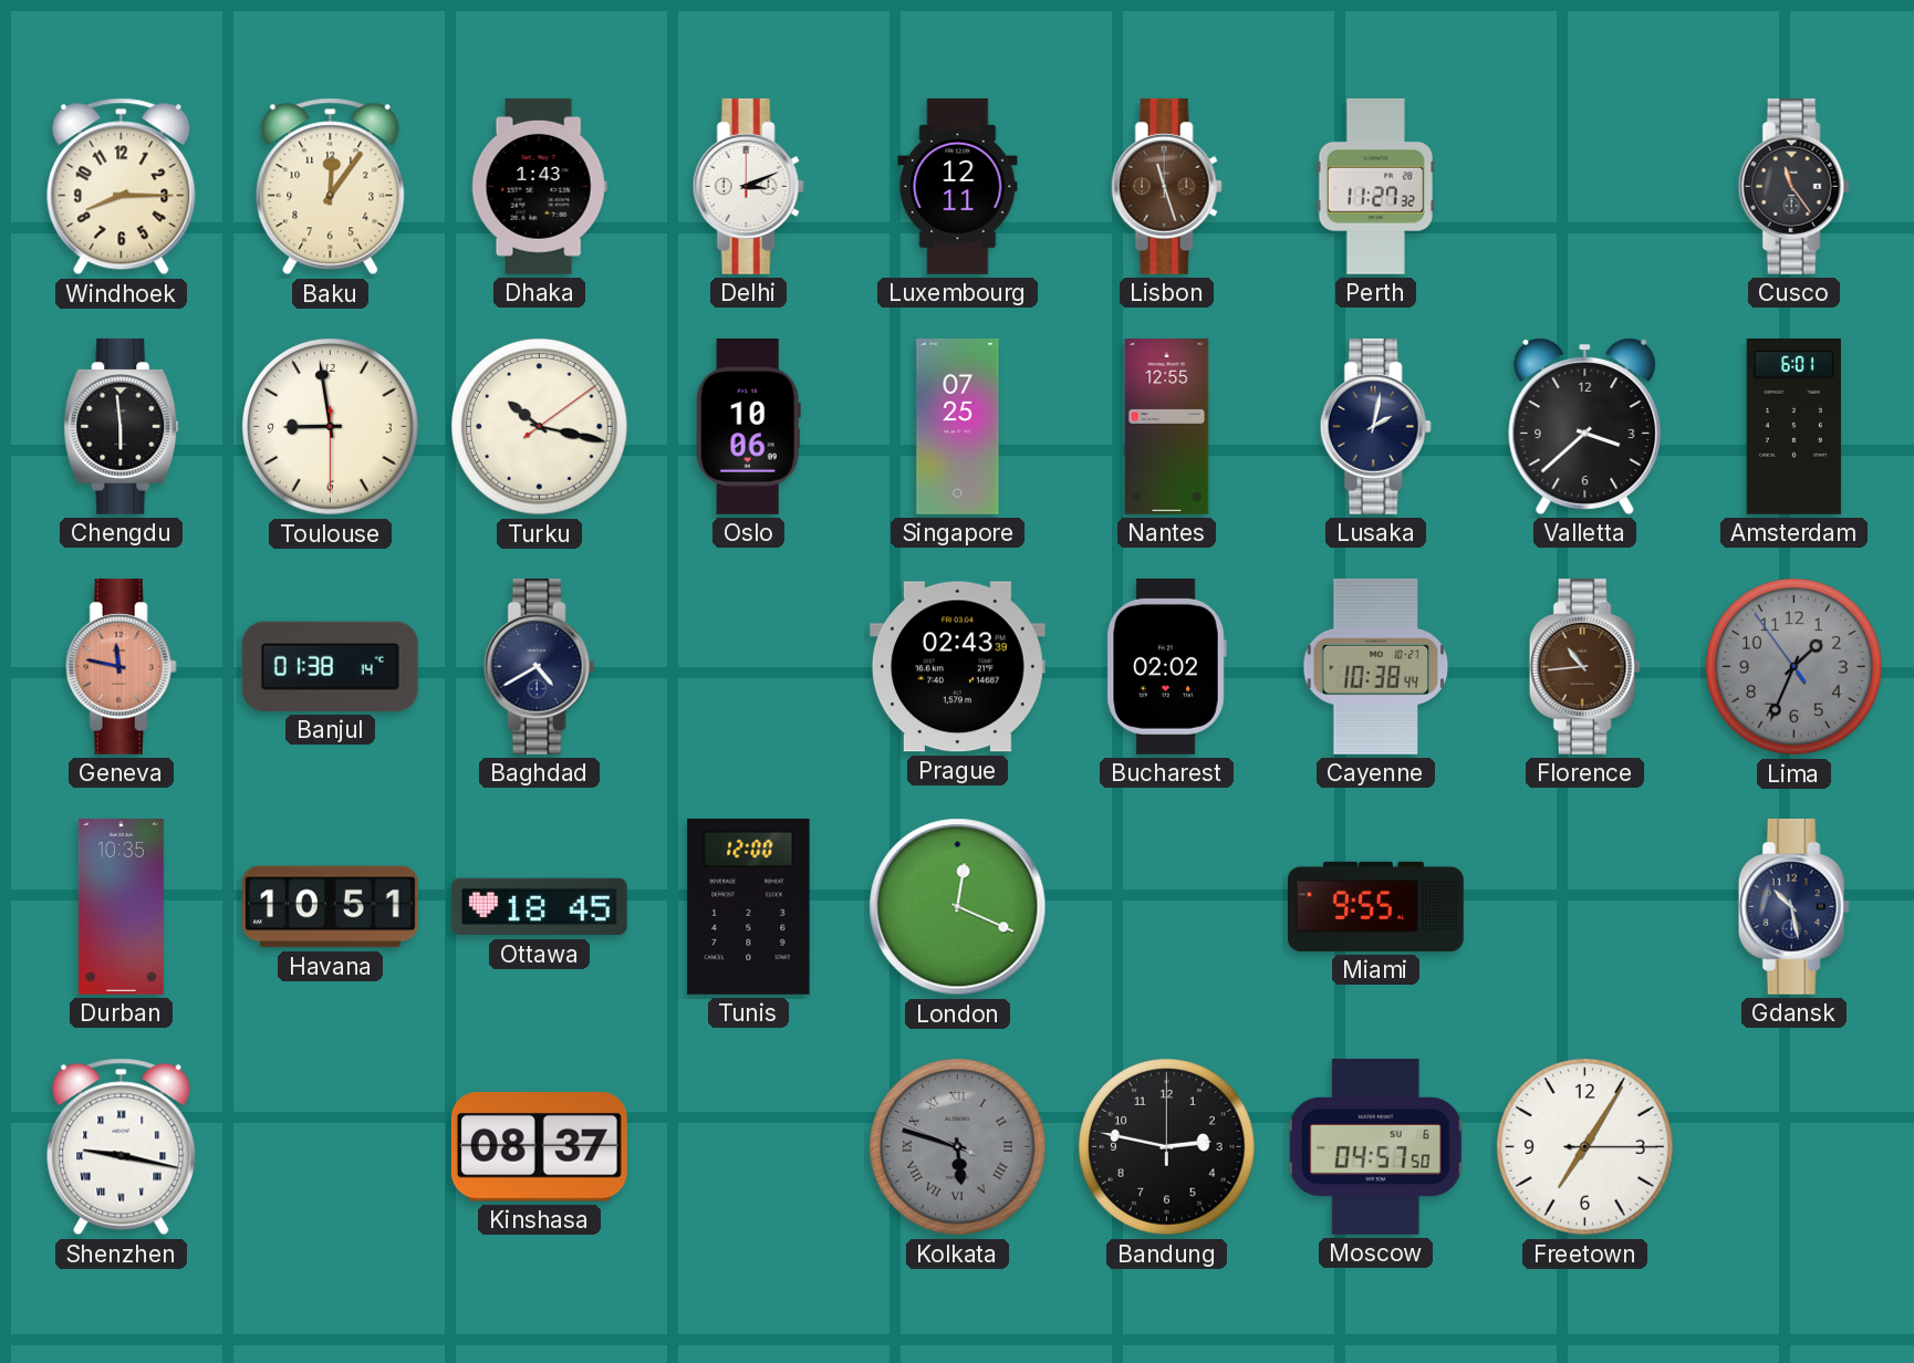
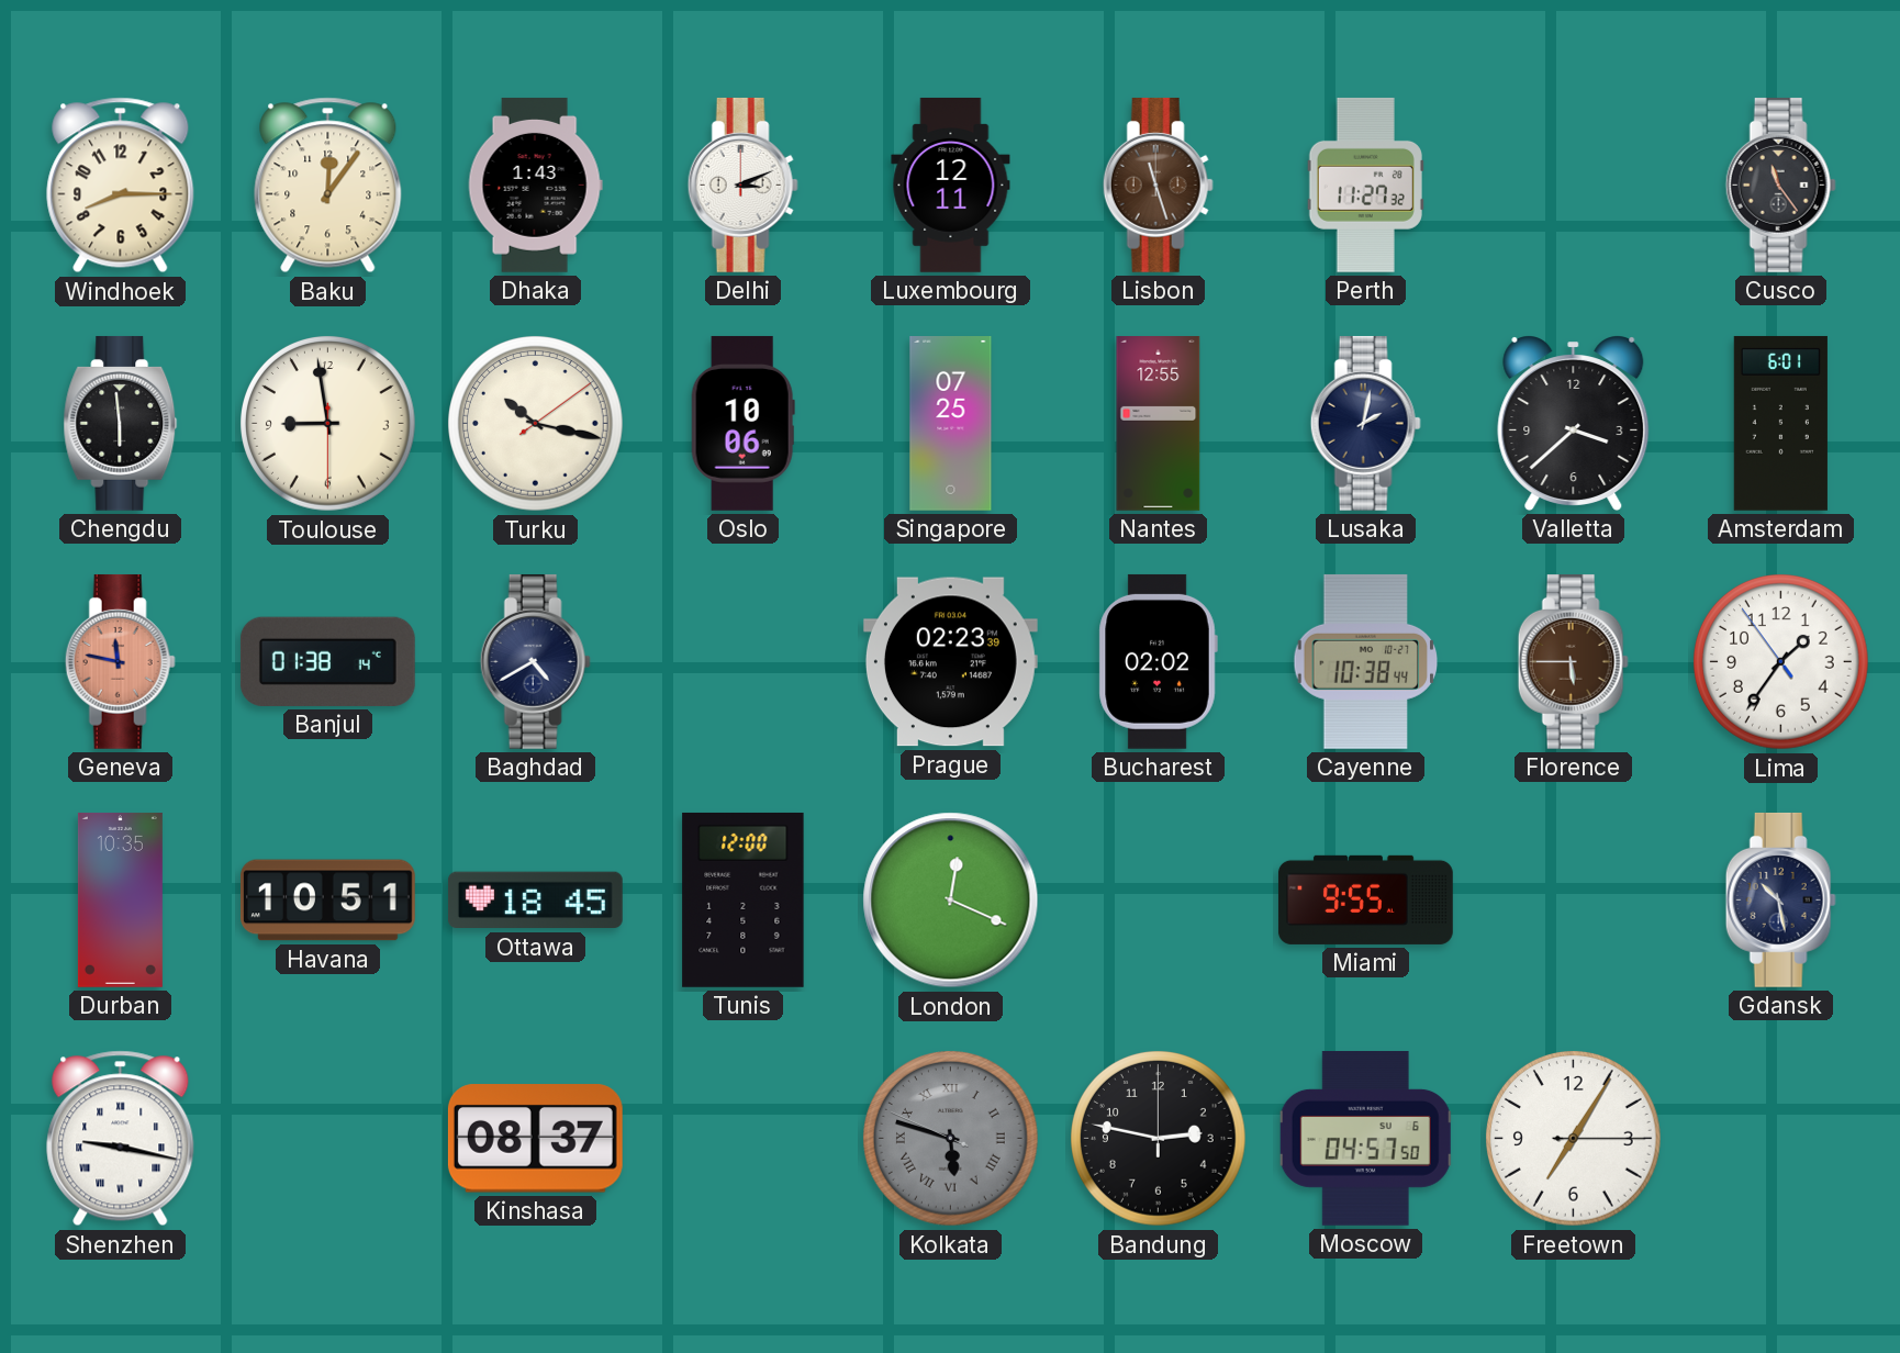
Prague: 02:43 -> 02:23 (950, 662)
Florence: 10:44 -> 5:45 (1573, 661)
Lima: 1:33 -> 1:35 (1781, 662)
Lima dial: grey -> white (1781, 662)
